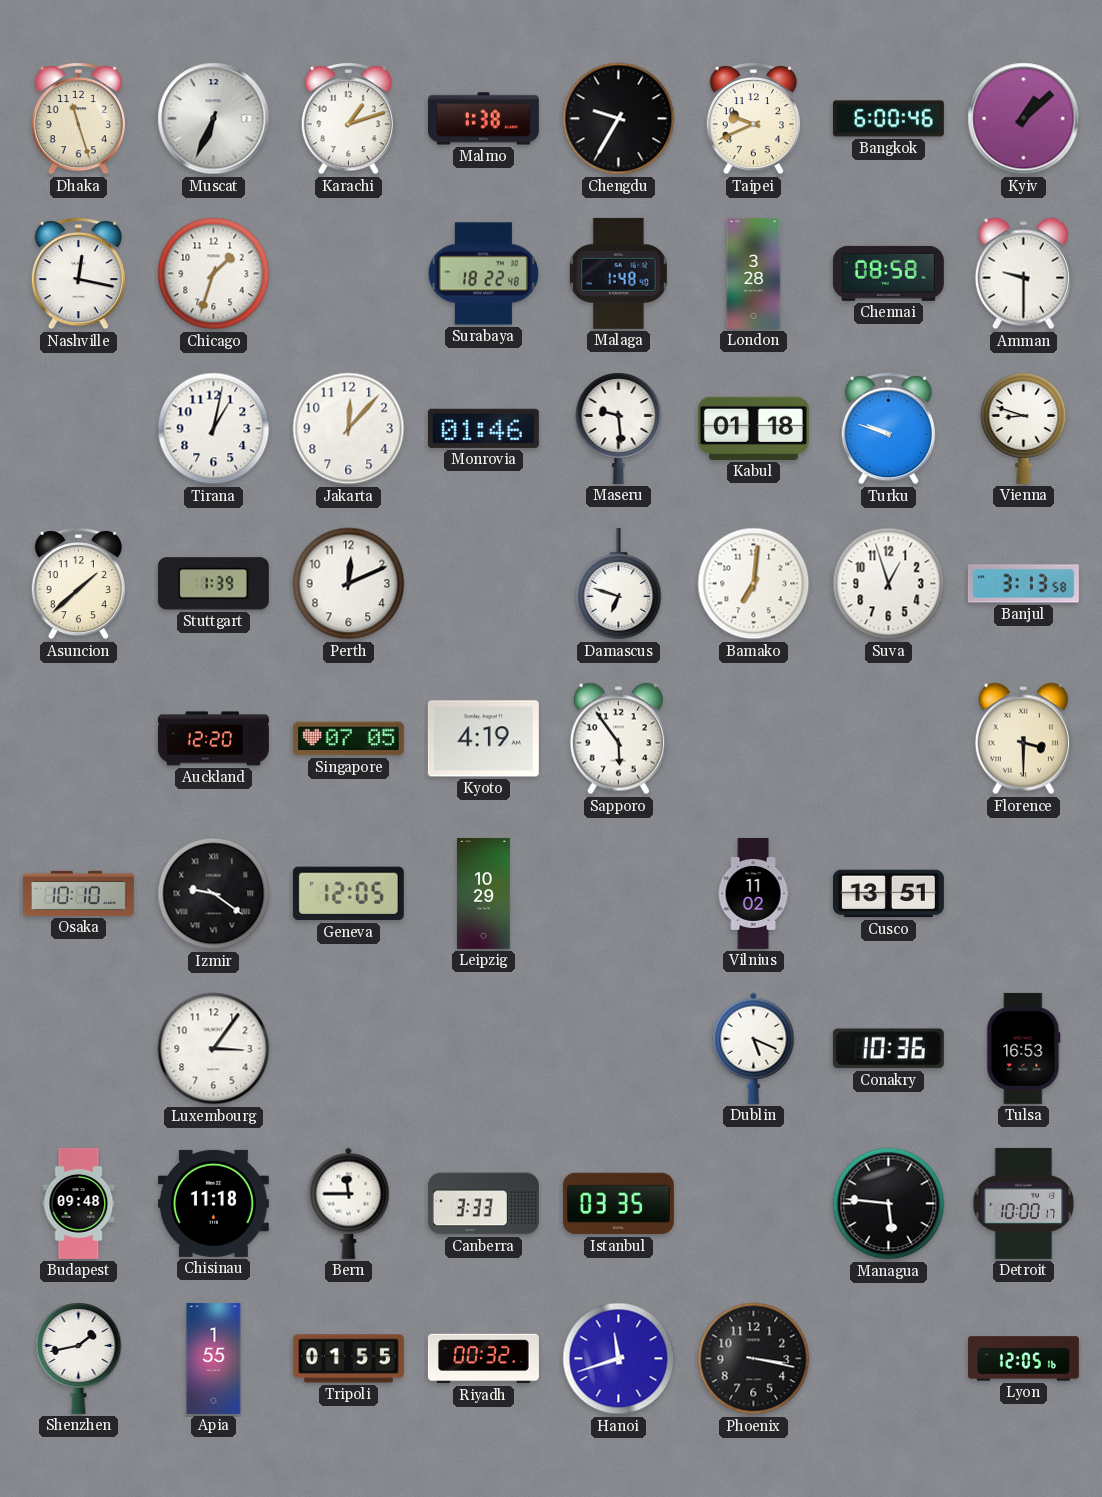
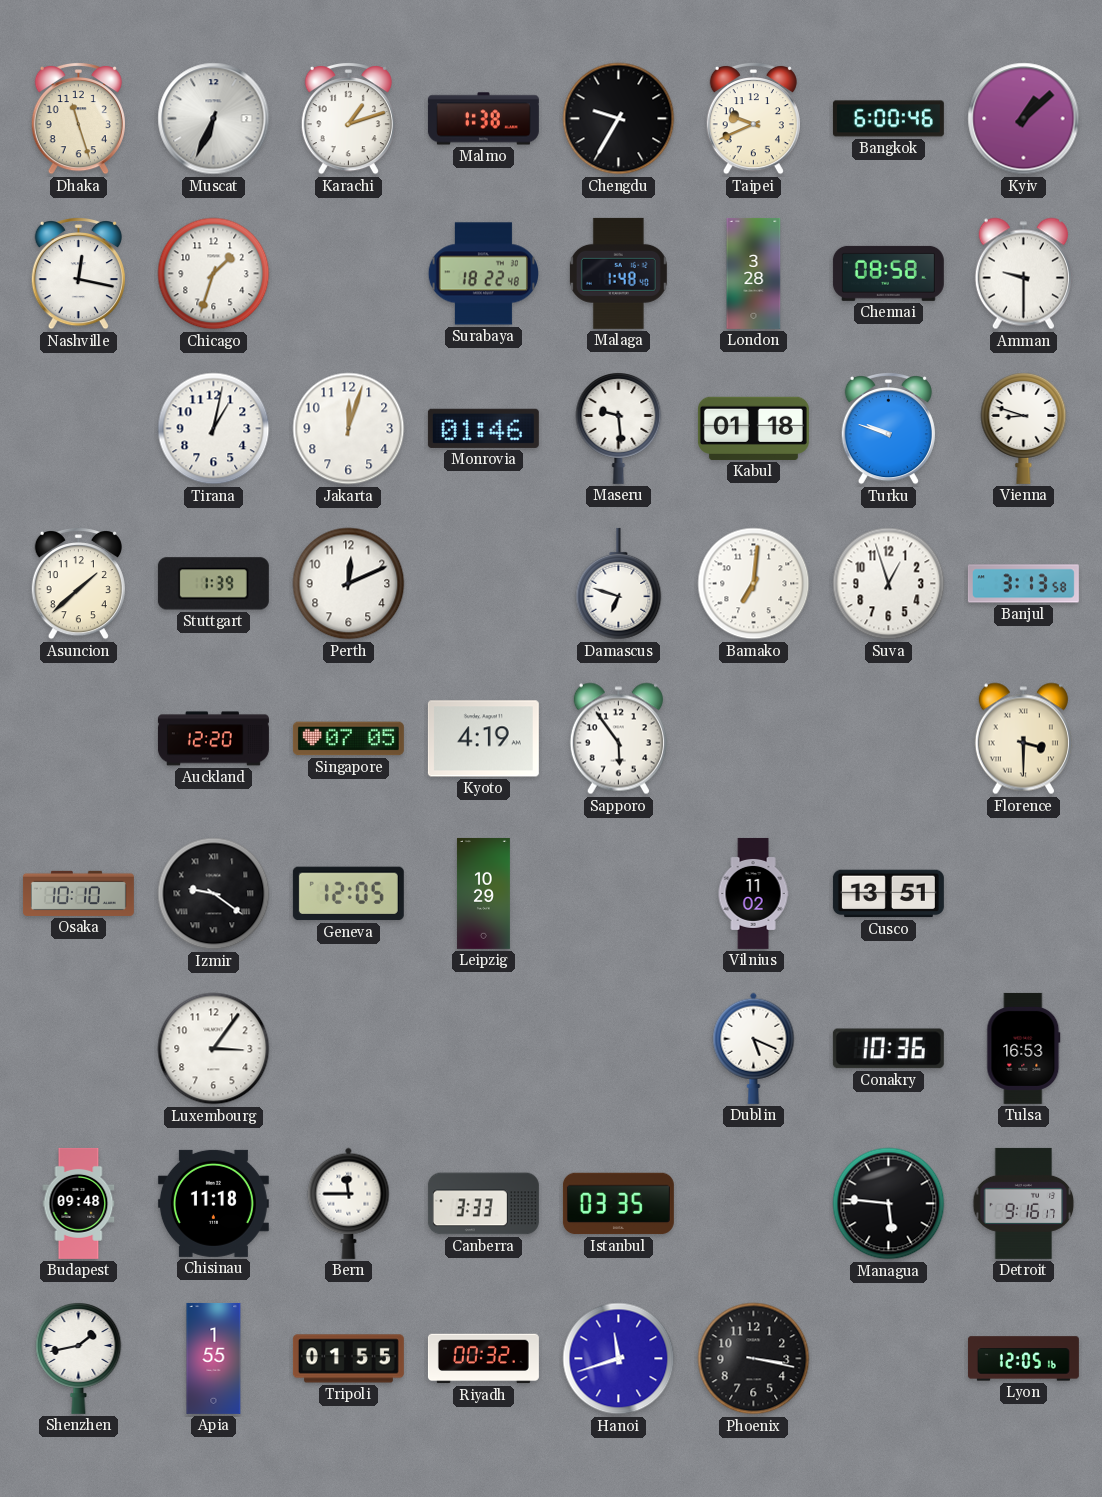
Jakarta: 12:07 -> 12:03 (349, 429)
Detroit: 10:00 -> 9:16 (1024, 1203)
